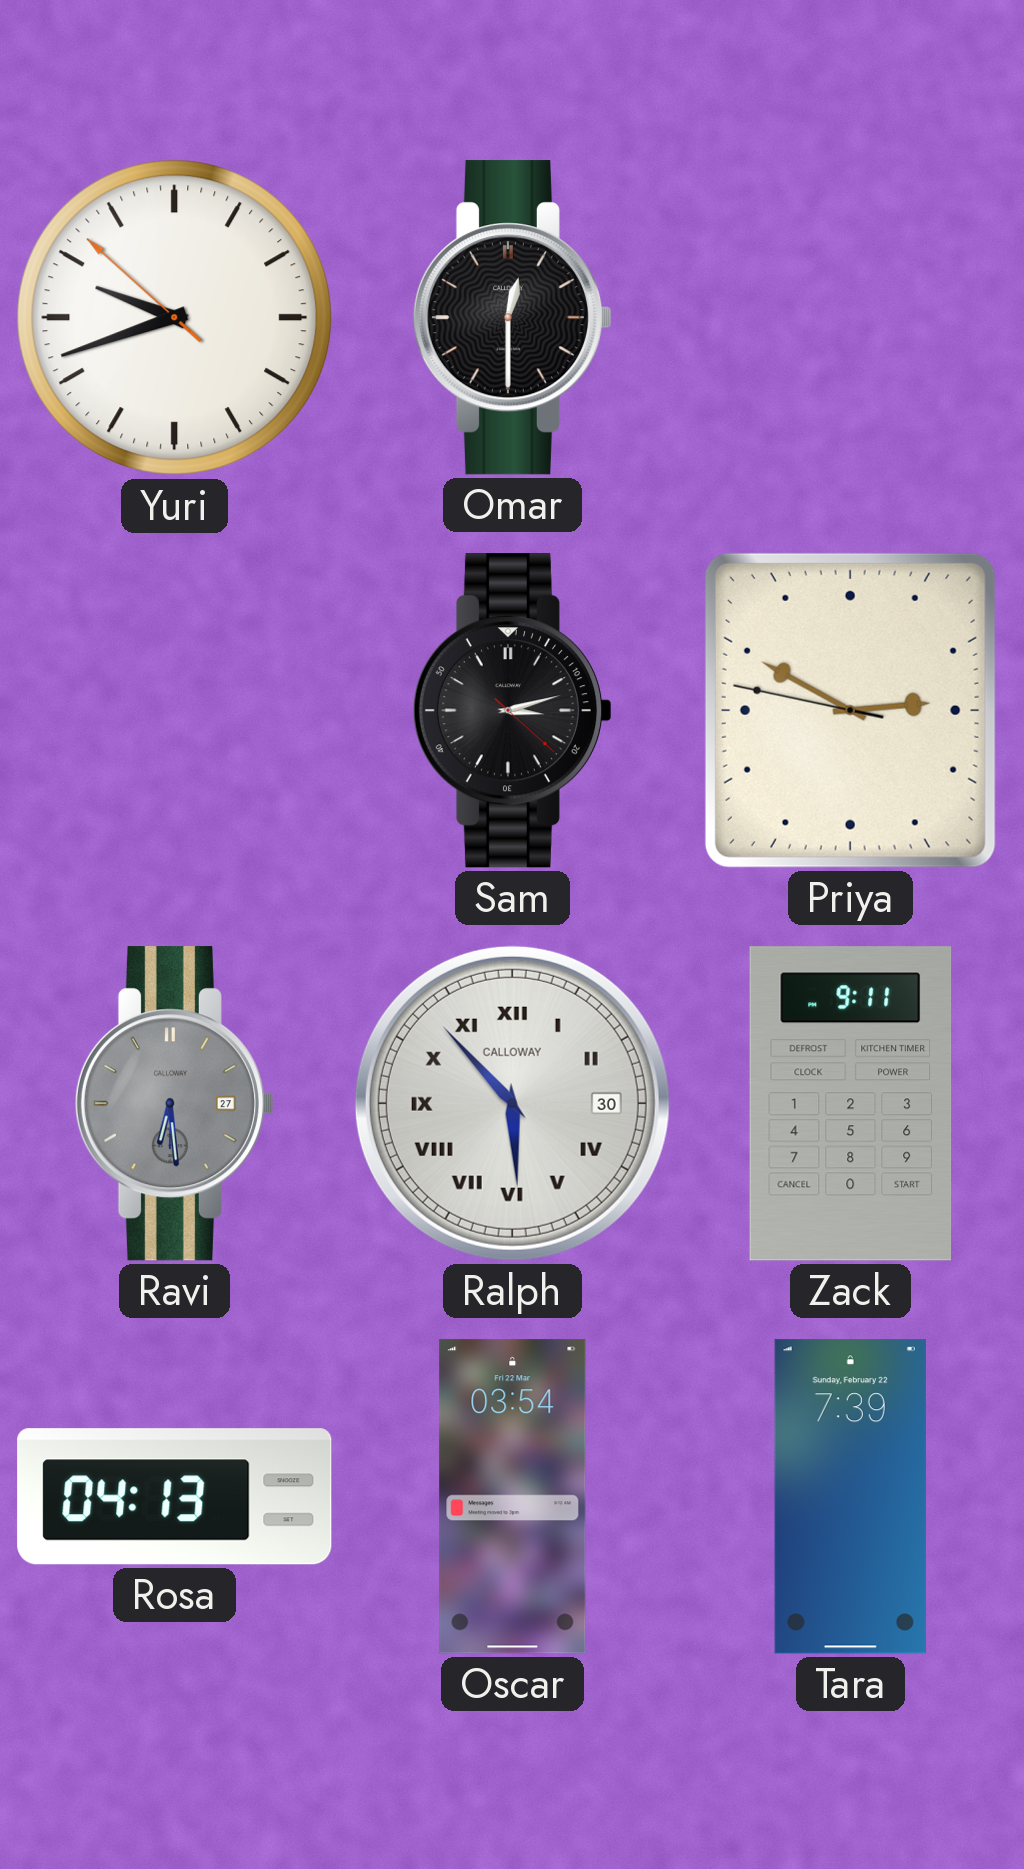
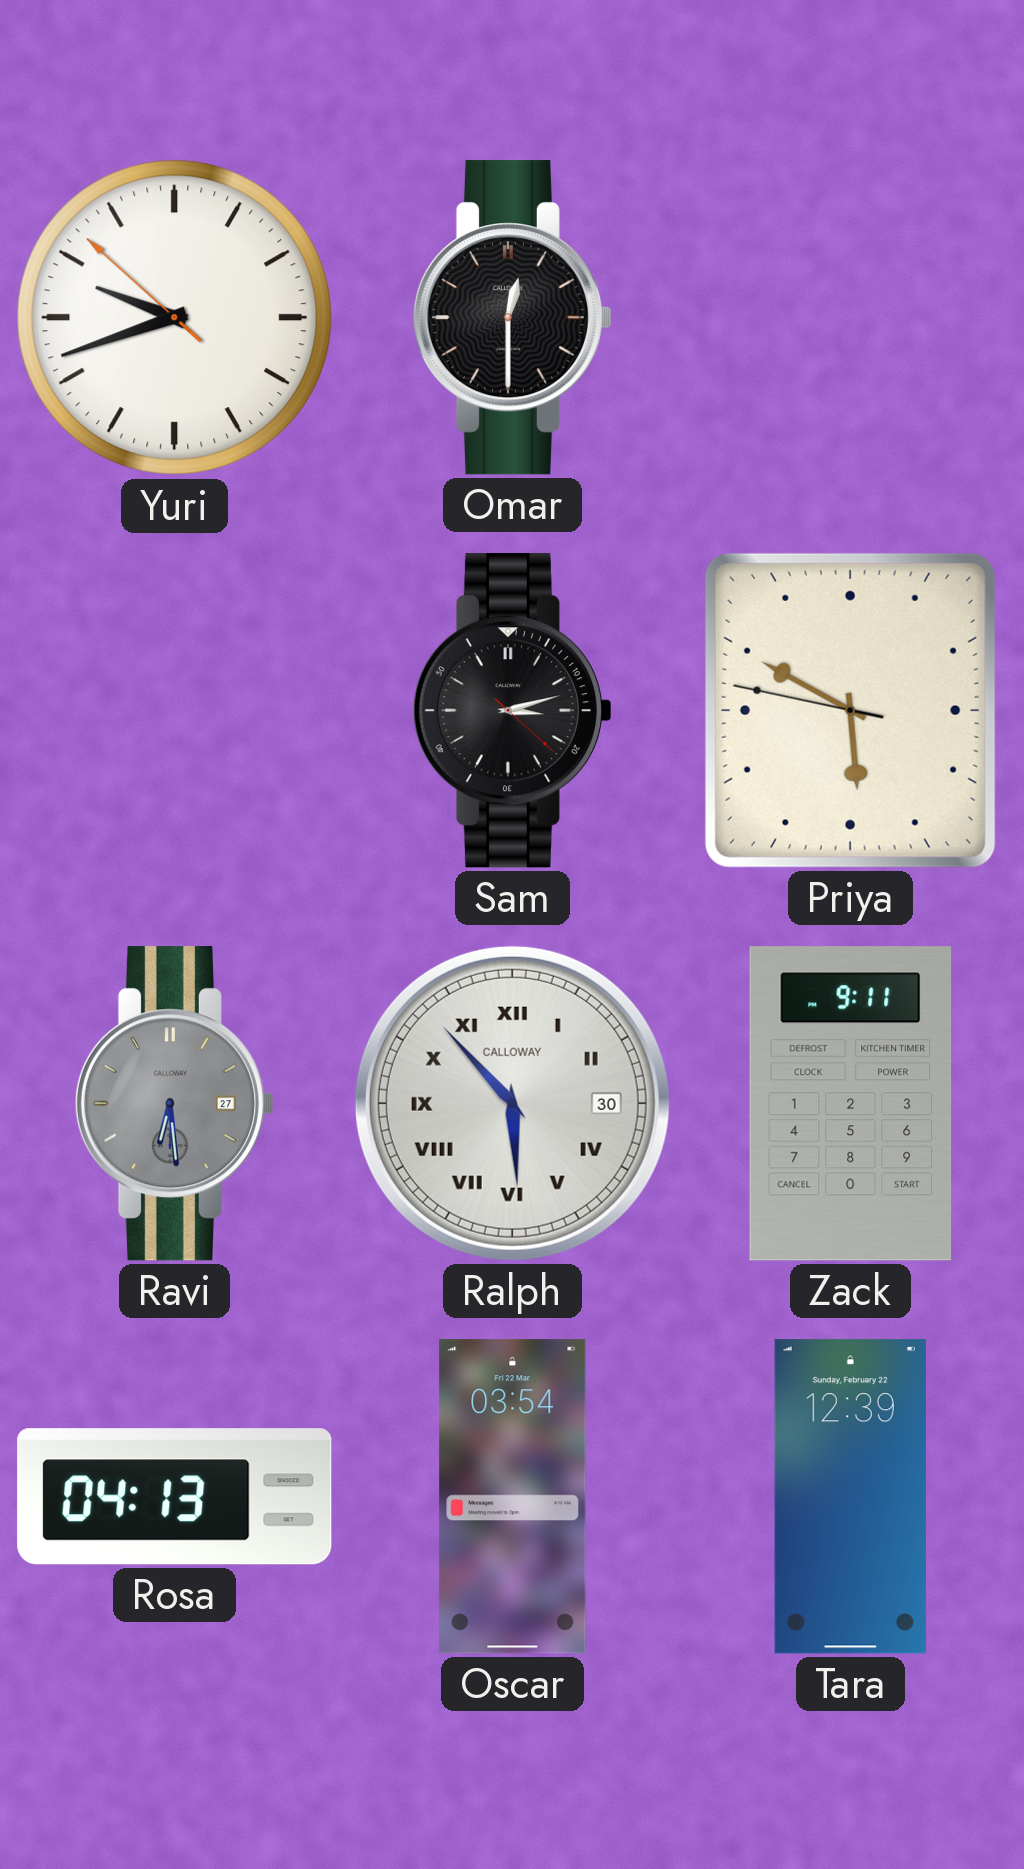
Priya: 2:49 -> 5:49 (850, 710)
Tara: 7:39 -> 12:39 (850, 1497)
